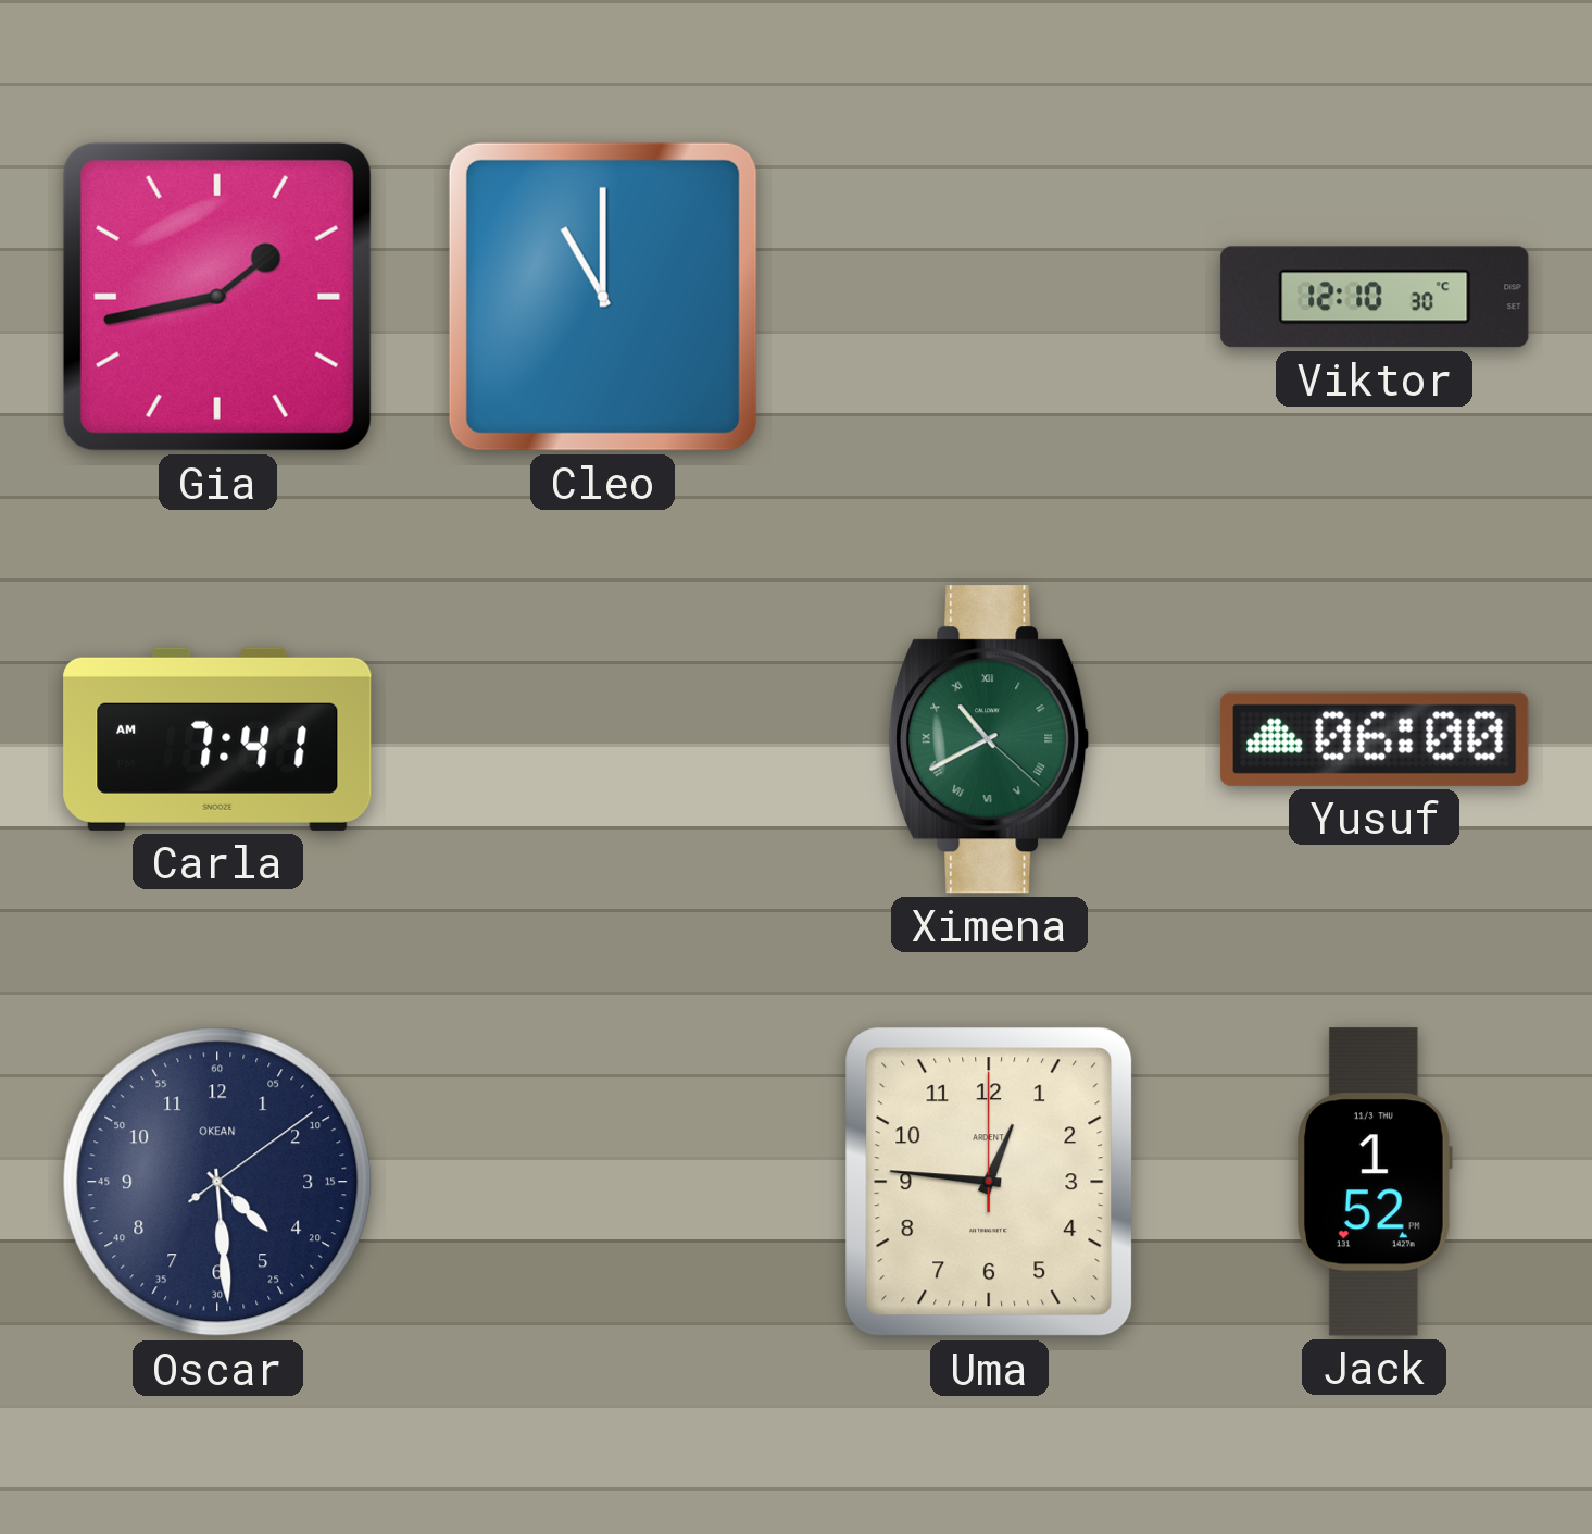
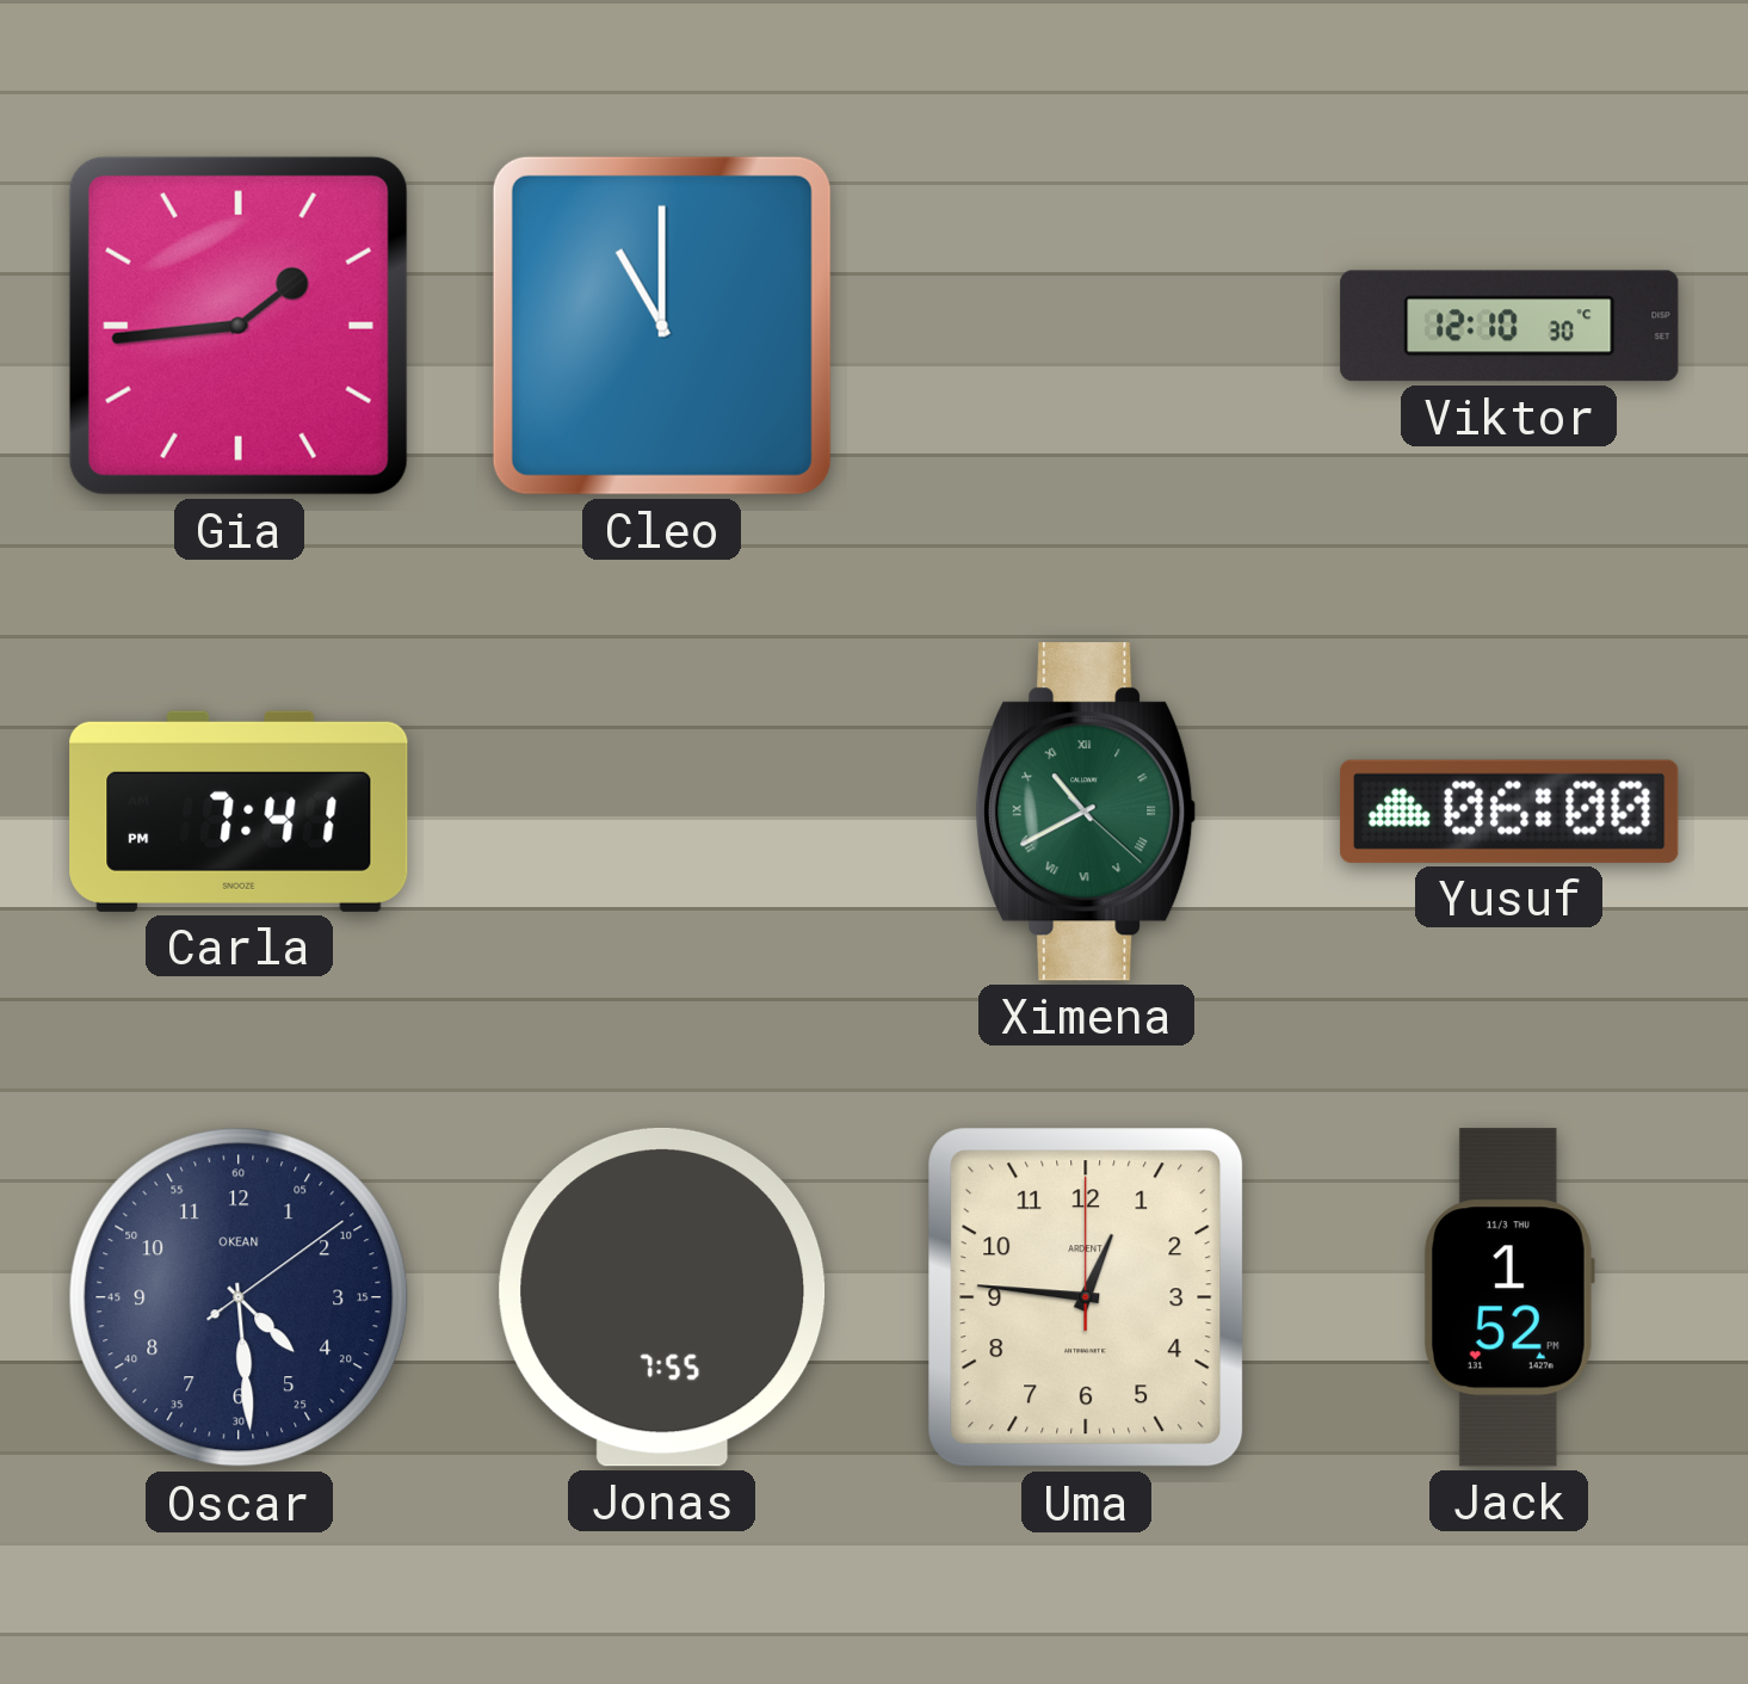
Gia: 1:43 -> 1:44 (239, 326)
Carla: 7:41 AM -> 7:41 PM (239, 812)
Jonas: none -> 7:55 (662, 1297)
